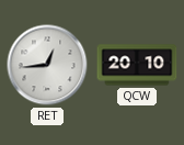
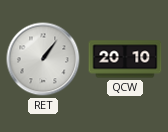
RET: 12:44 -> 1:06 (43, 59)
